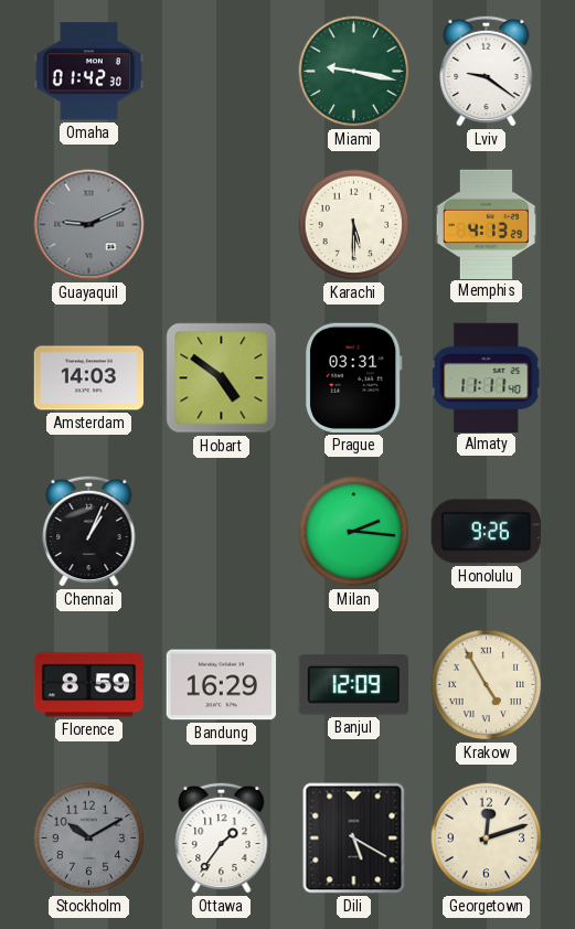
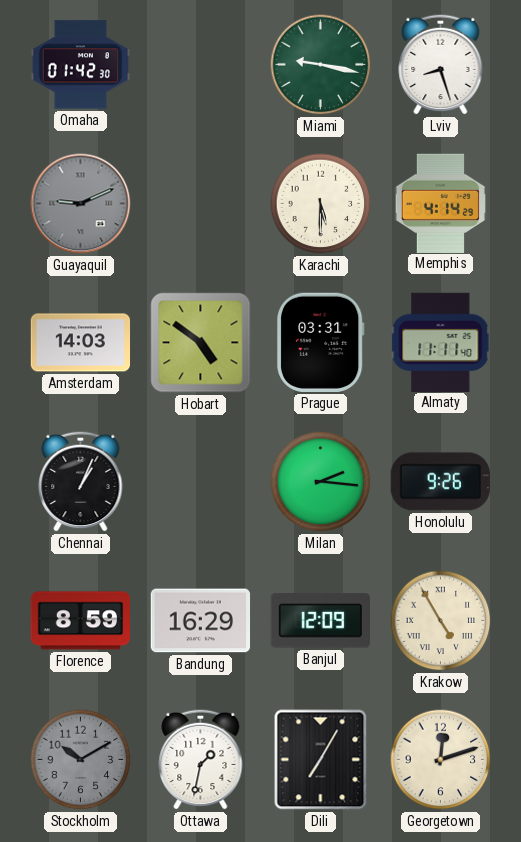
Lviv: 9:21 -> 8:27 (441, 64)
Memphis: 4:13 -> 4:14 (440, 203)
Ottawa: 1:36 -> 1:32 (201, 759)
Dili: 5:20 -> 7:05 (321, 760)
